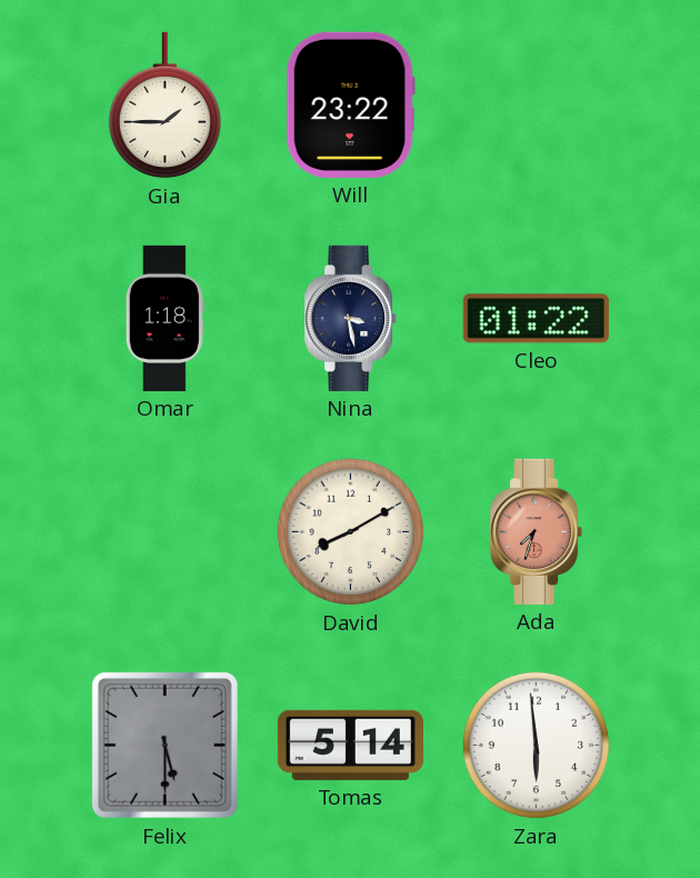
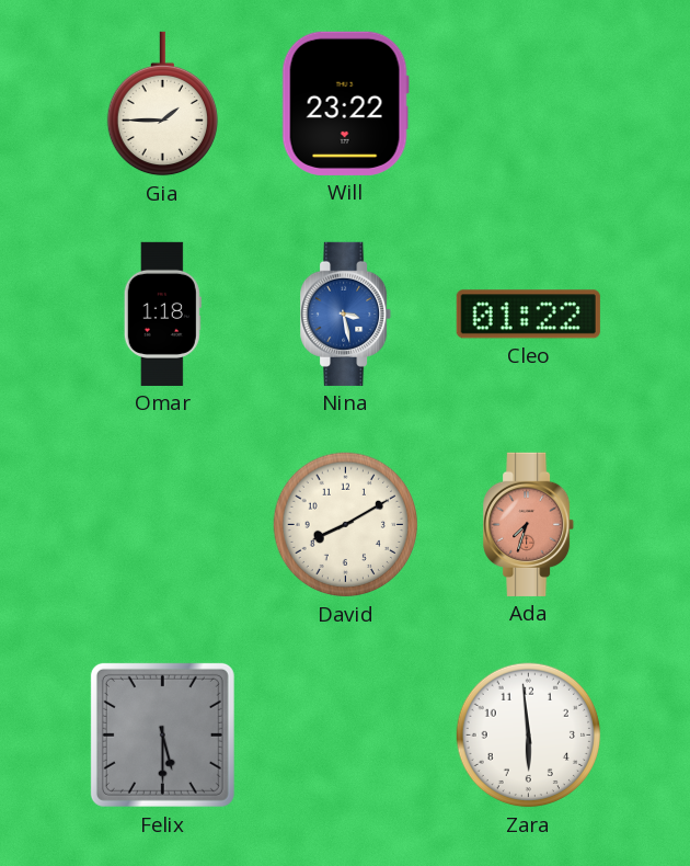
Nina dial: navy -> blue (346, 314)
Tomas: 5:14 -> none (350, 745)
